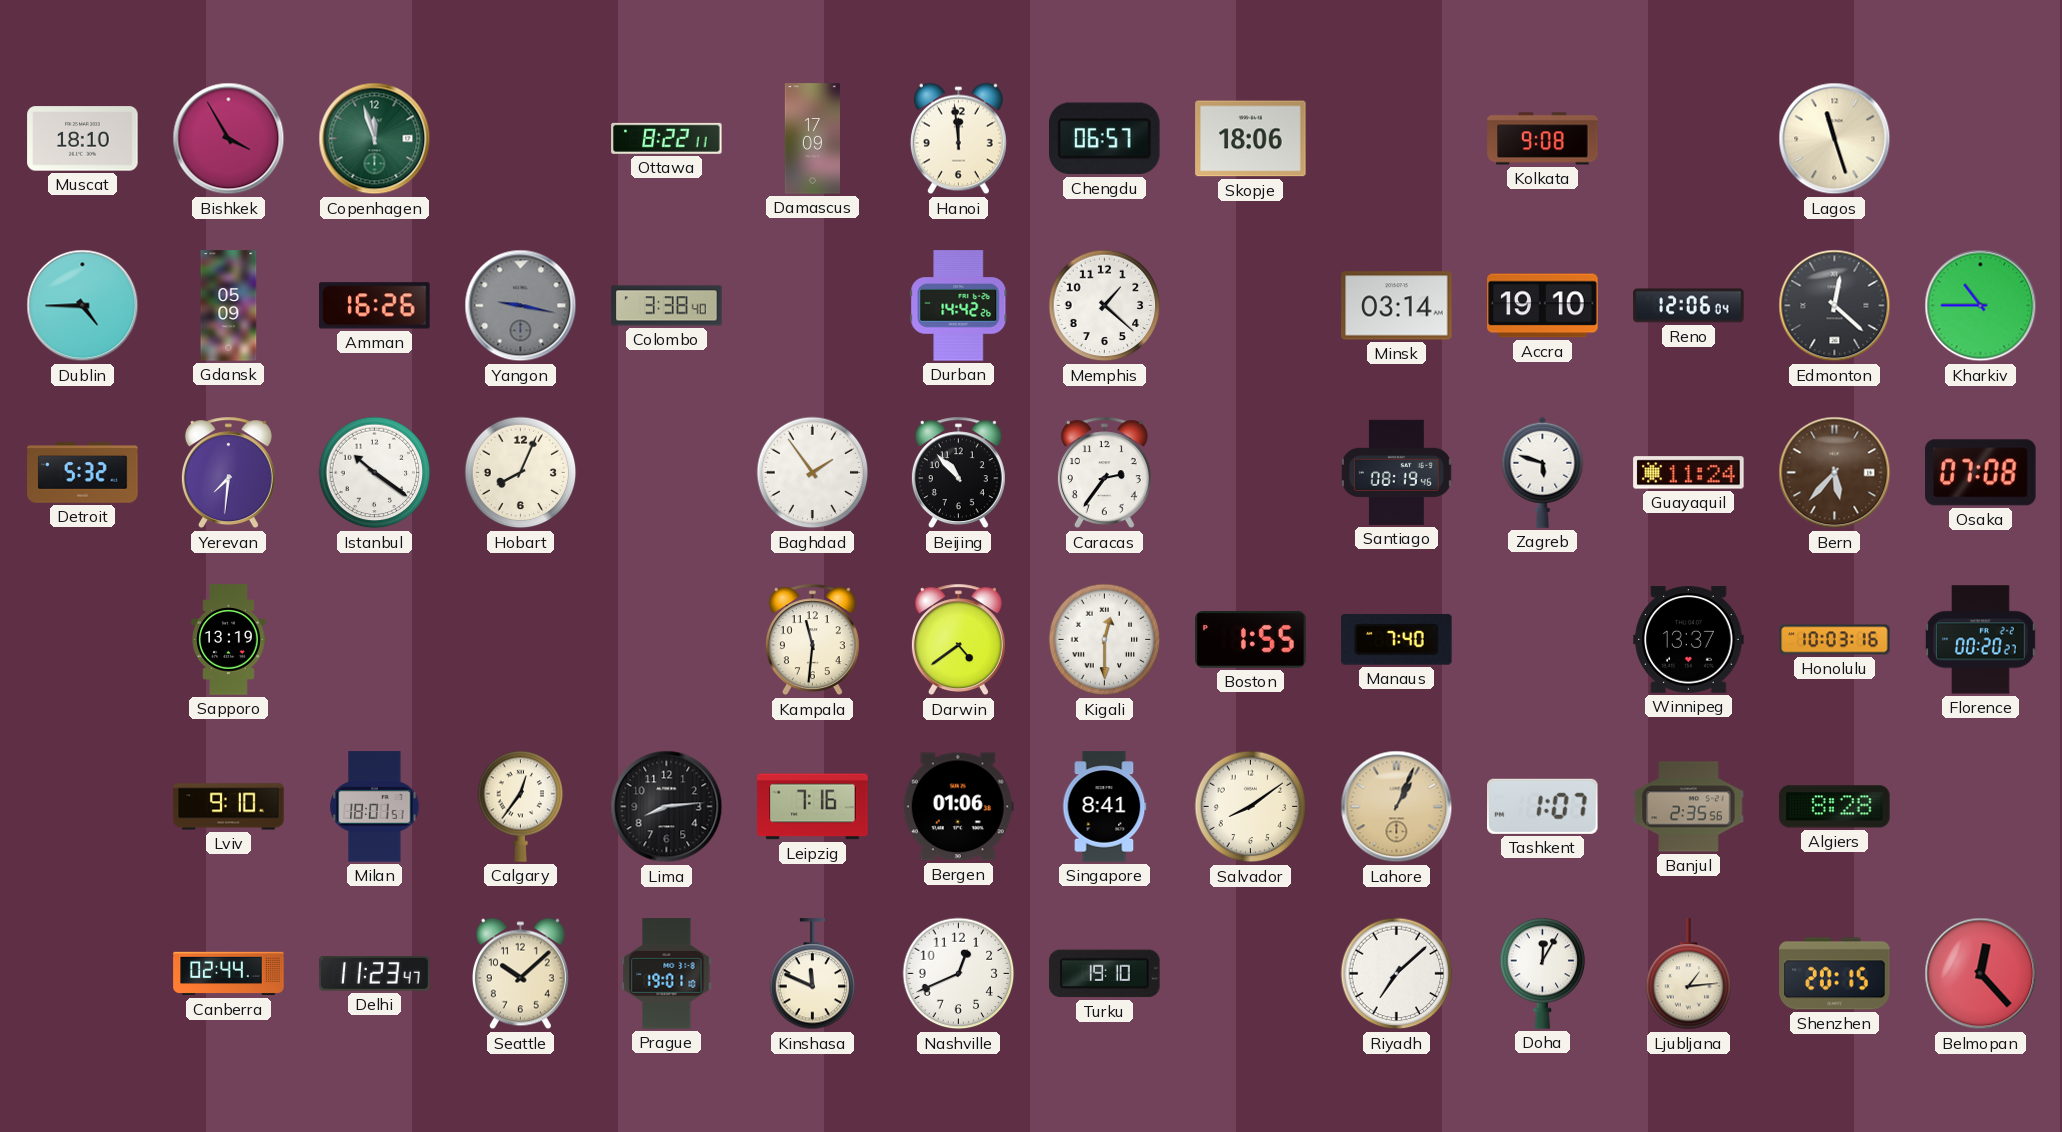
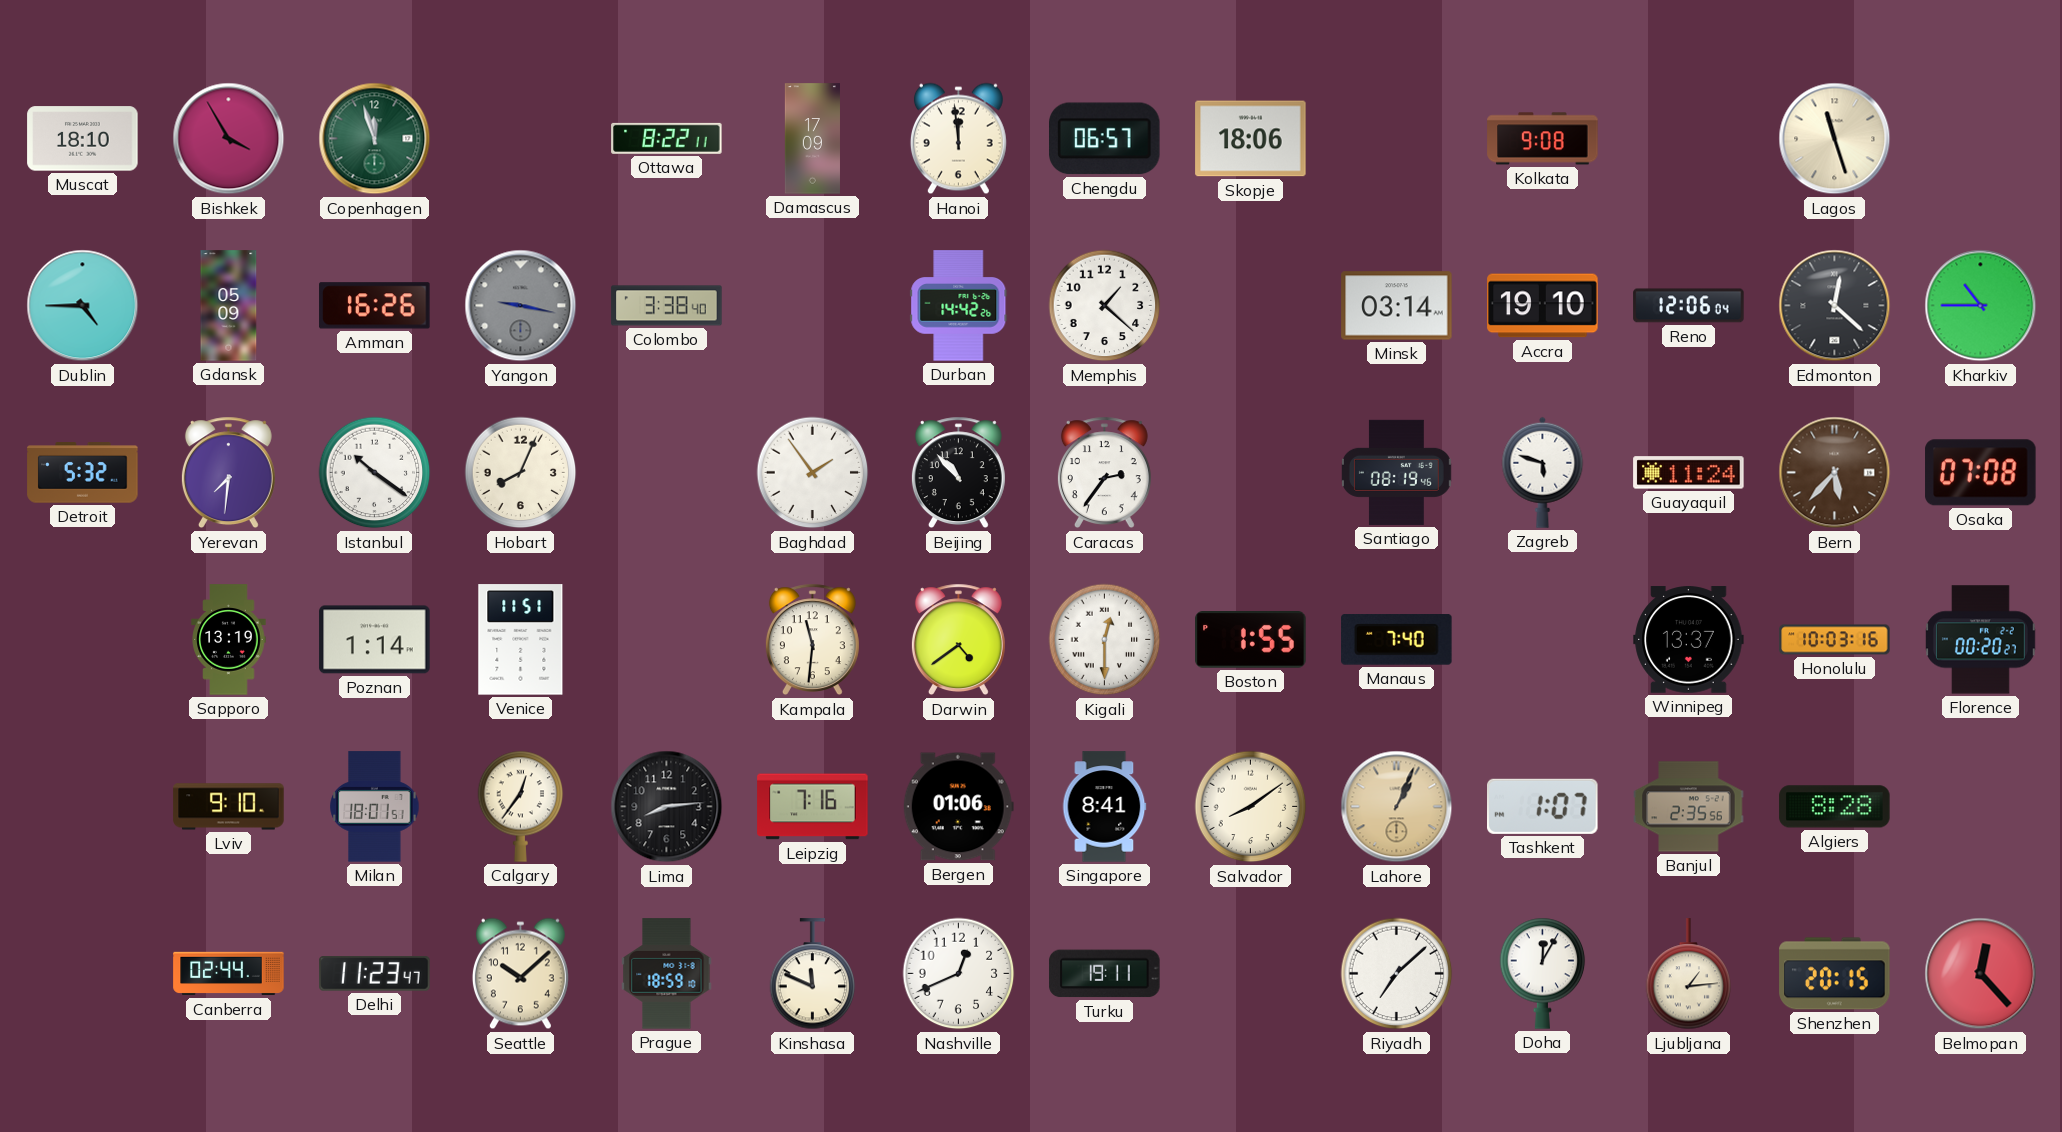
Poznan: none -> 1:14 (375, 640)
Venice: none -> 11:51 (521, 640)
Prague: 19:01 -> 18:59 (667, 974)
Turku: 19:10 -> 19:11 (1105, 974)
